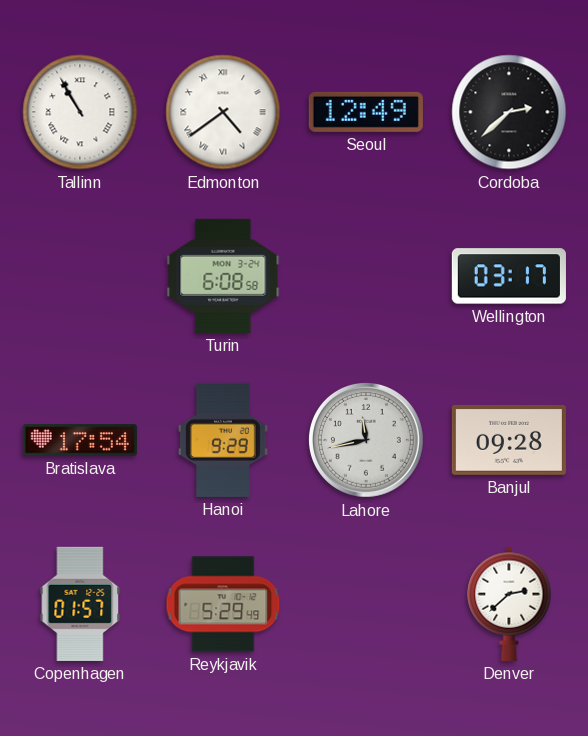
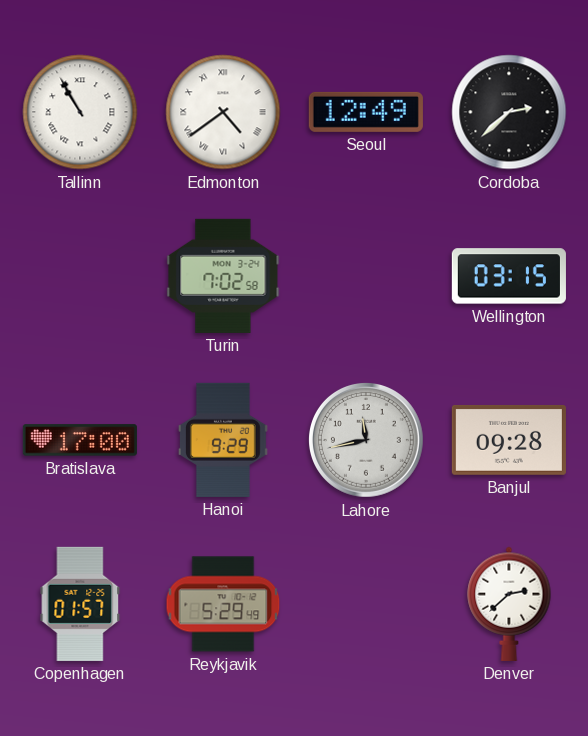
Turin: 6:08 -> 7:02 (223, 276)
Wellington: 03:17 -> 03:15 (509, 276)
Bratislava: 17:54 -> 17:00 (80, 440)
